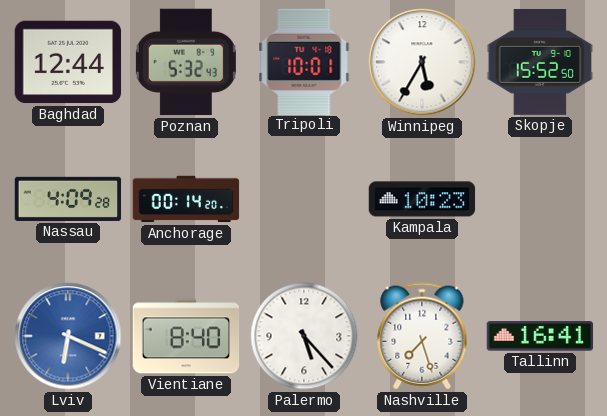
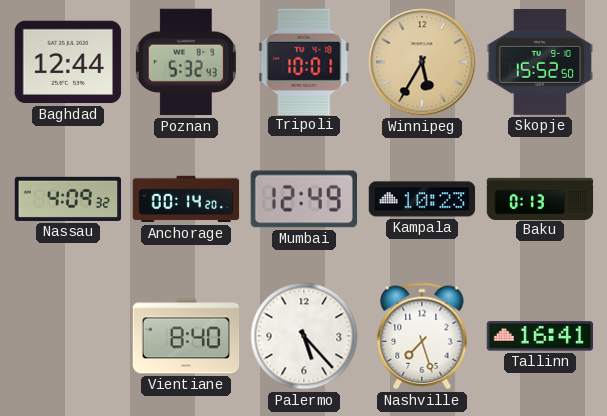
Winnipeg dial: white -> champagne (422, 62)
Nassau: 4:09:28 -> 4:09:32 (68, 199)
Mumbai: none -> 12:49 (303, 199)
Baku: none -> 0:13 (540, 198)
Lviv: 6:19 -> none (68, 336)
